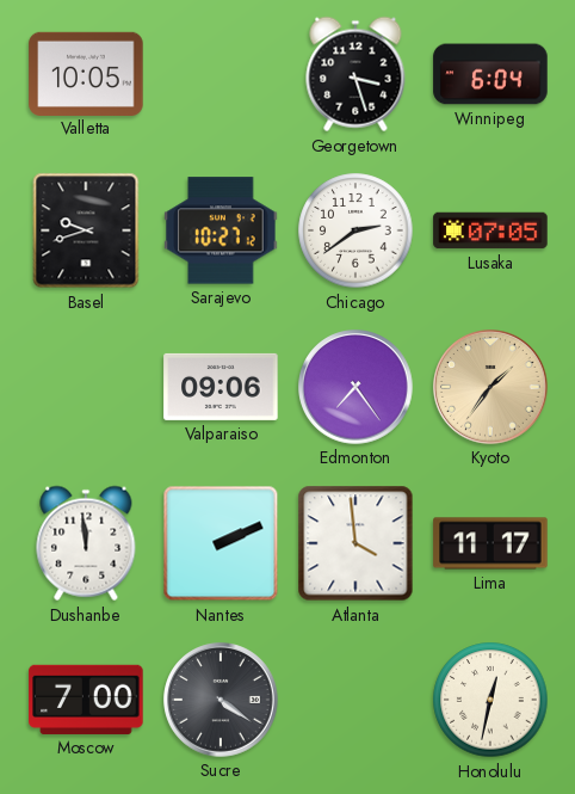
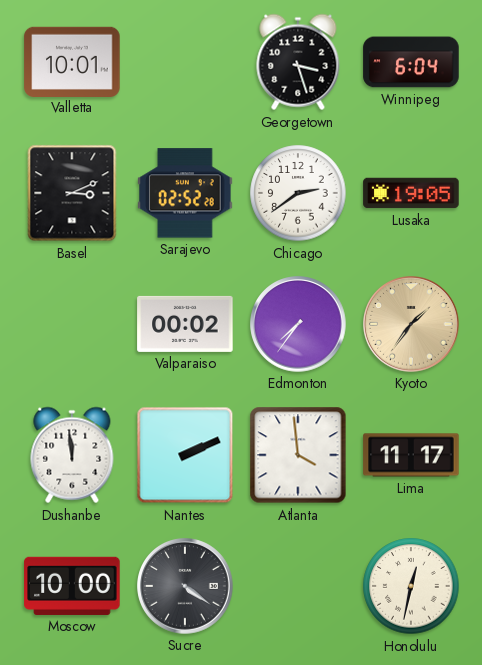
Valletta: 10:05 -> 10:01 (72, 61)
Basel: 9:42 -> 3:11 (72, 193)
Sarajevo: 10:27 -> 02:52 (185, 193)
Lusaka: 07:05 -> 19:05 (411, 193)
Valparaiso: 09:06 -> 00:02 (185, 324)
Edmonton: 7:24 -> 7:36 (298, 324)
Moscow: 7:00 -> 10:00 (72, 586)
